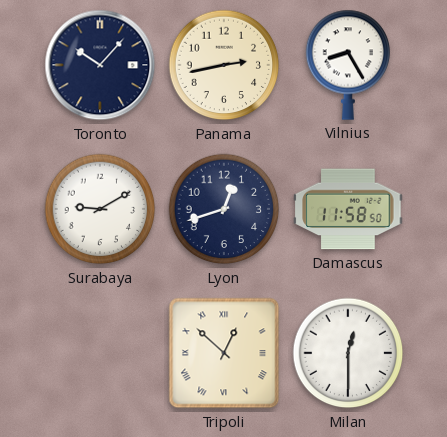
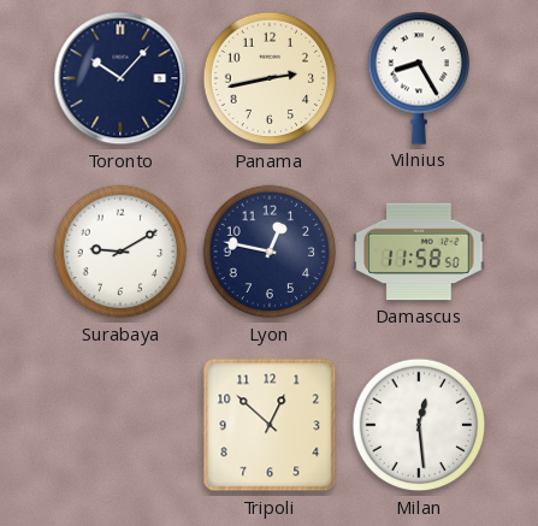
Lyon: 12:42 -> 12:47 (270, 252)
Tripoli numerals: Roman -> Arabic (270, 425)
Milan: 12:30 -> 12:29 (419, 425)
